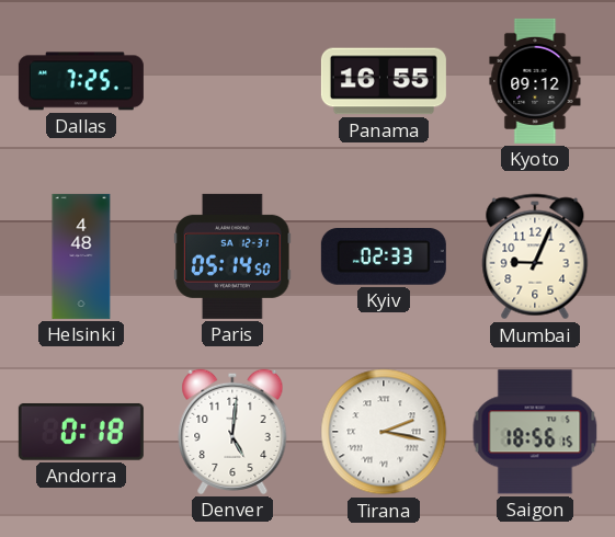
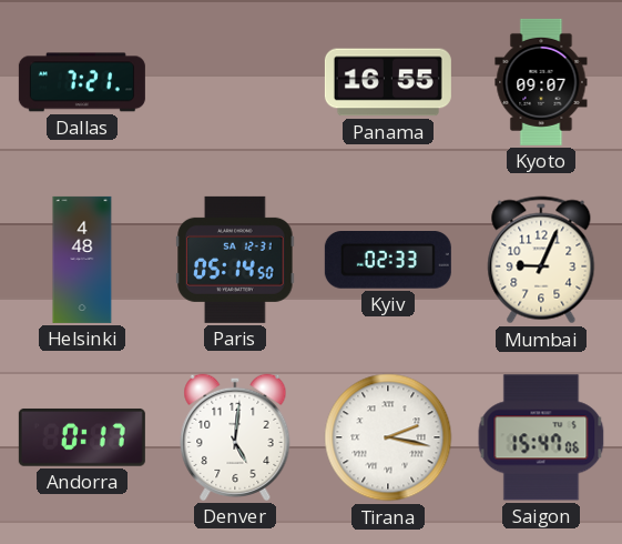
Dallas: 7:25 -> 7:21 (82, 82)
Kyoto: 09:12 -> 09:07 (541, 82)
Andorra: 0:18 -> 0:17 (82, 437)
Saigon: 18:56 -> 15:47 (541, 437)
